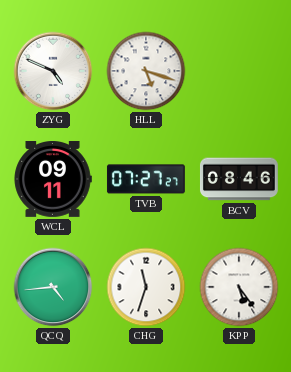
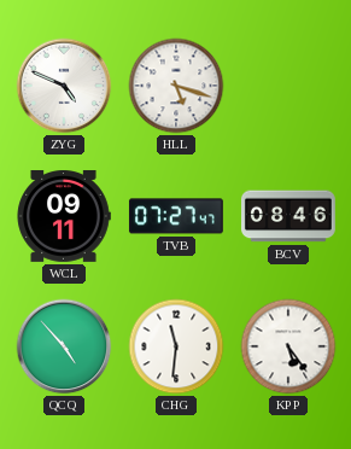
TVB: 07:27:27 -> 07:27:47 (176, 216)
QCQ: 4:44 -> 4:53 (64, 346)
CHG: 11:33 -> 11:31 (176, 346)
